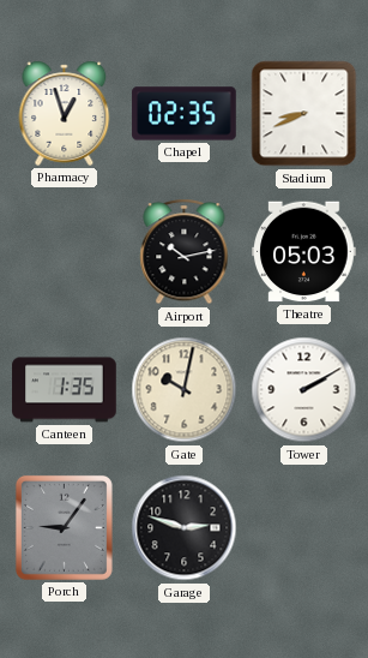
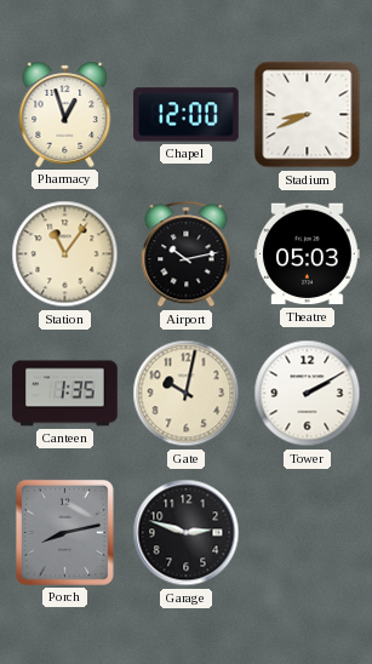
Chapel: 02:35 -> 12:00 (187, 115)
Station: none -> 11:06 (65, 254)
Porch: 9:06 -> 8:13 (64, 532)
